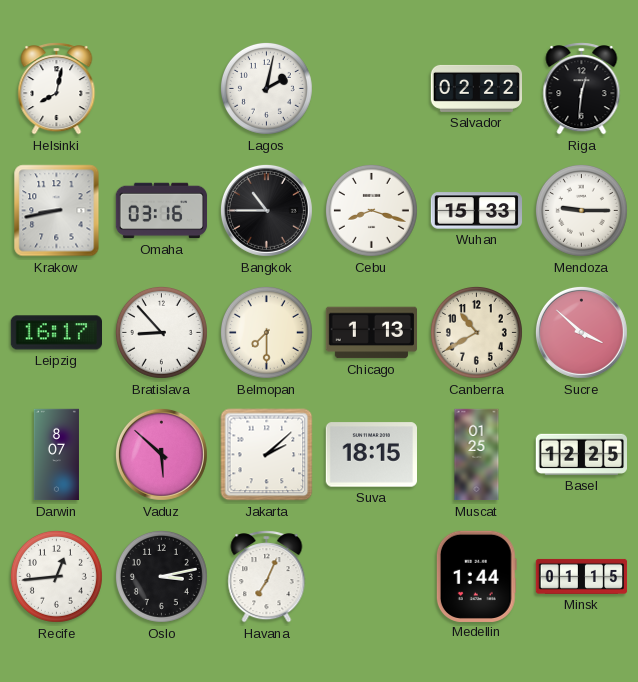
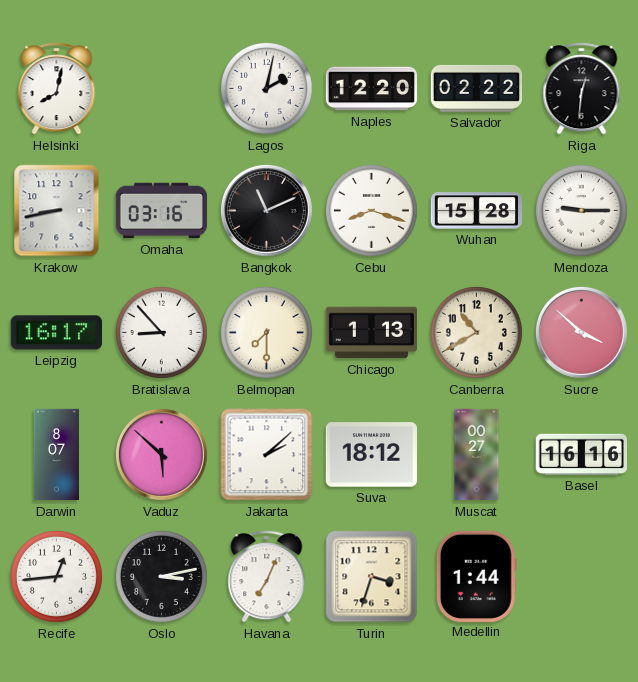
Naples: none -> 12:20 (372, 89)
Bangkok: 10:45 -> 11:11 (266, 210)
Wuhan: 15:33 -> 15:28 (477, 211)
Suva: 18:15 -> 18:12 (371, 455)
Muscat: 01:25 -> 00:27 (477, 455)
Basel: 12:25 -> 16:16 (581, 454)
Turin: none -> 3:33 (372, 577)
Minsk: 01:15 -> none (582, 576)
